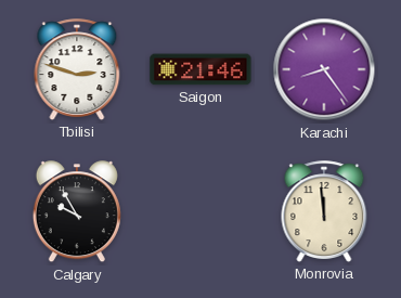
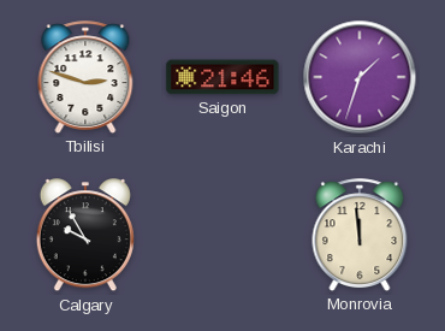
Karachi: 8:24 -> 1:33 (360, 77)
